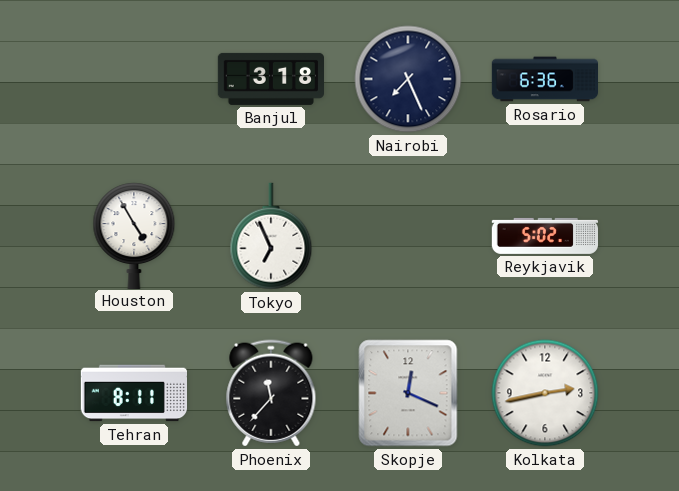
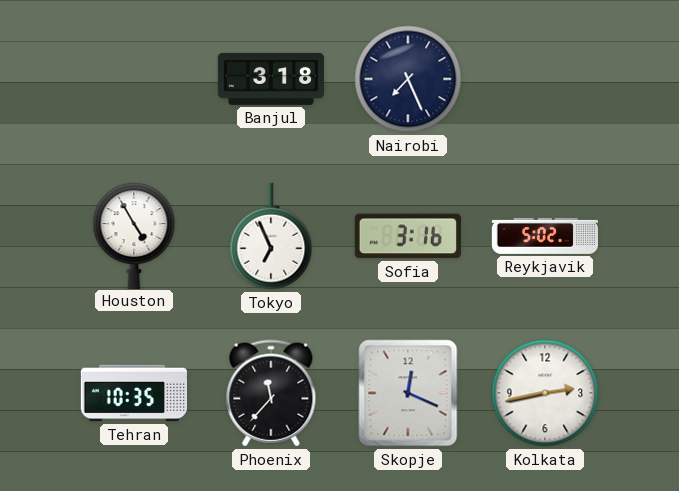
Rosario: 6:36 -> none (544, 79)
Sofia: none -> 3:16 (408, 236)
Tehran: 8:11 -> 10:35 (133, 393)
